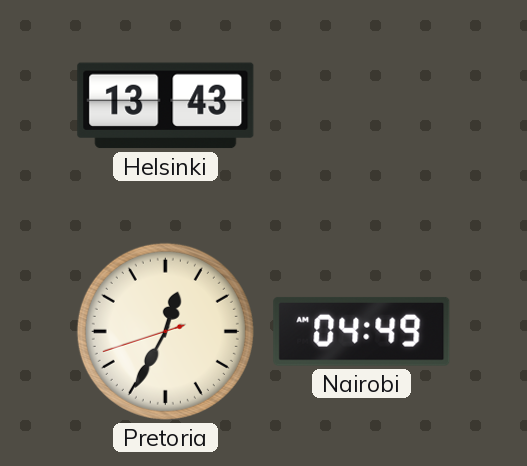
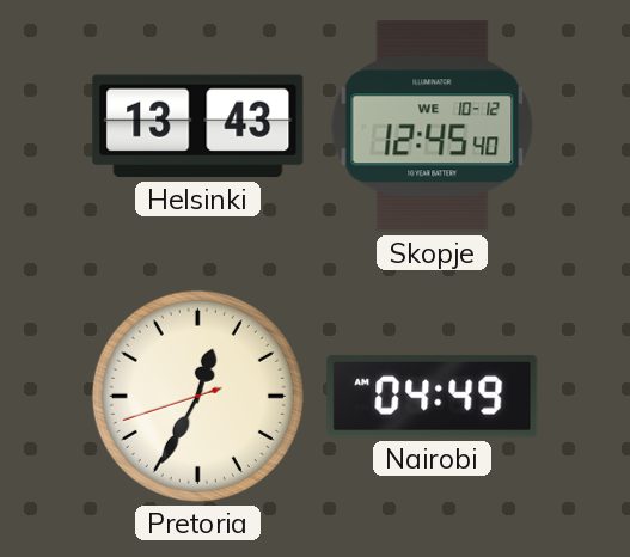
Skopje: none -> 12:45 (433, 127)
